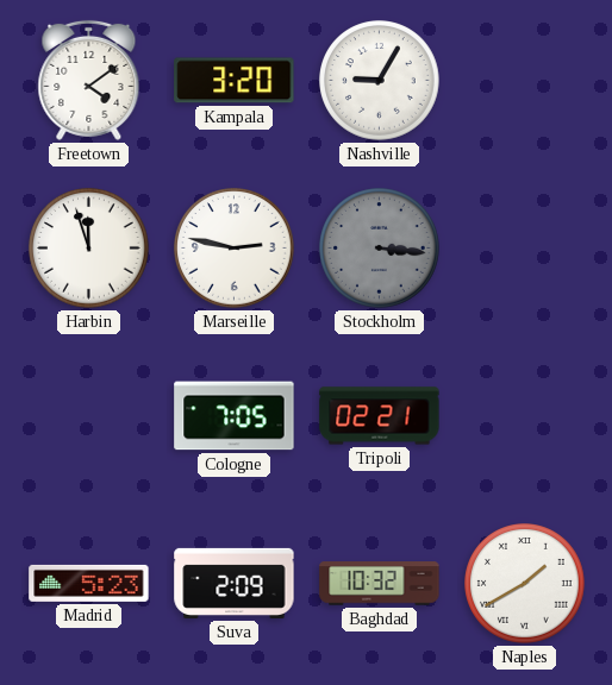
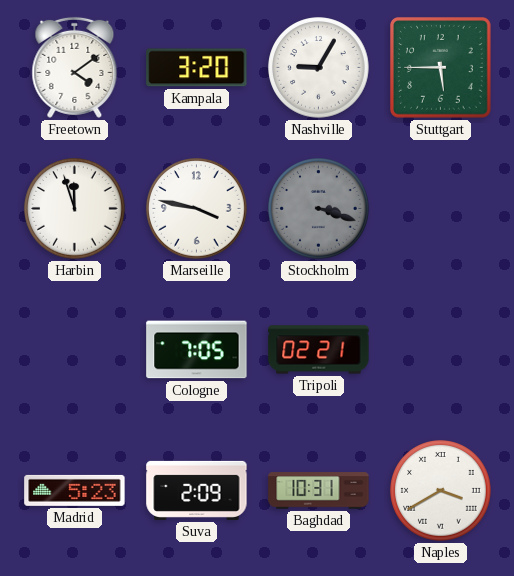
Stuttgart: none -> 5:45 (441, 68)
Marseille: 2:47 -> 3:47 (197, 209)
Stockholm: 3:16 -> 3:18 (319, 209)
Baghdad: 10:32 -> 10:31 (319, 491)
Naples: 1:40 -> 3:40 (441, 491)
